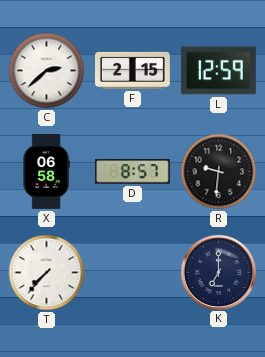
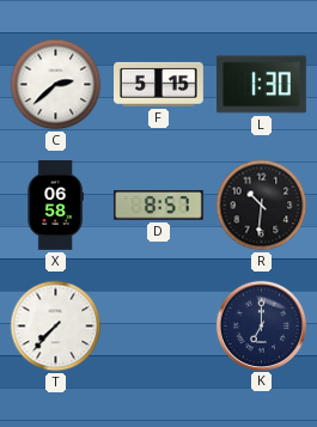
F: 2:15 -> 5:15 (159, 84)
L: 12:59 -> 1:30 (261, 85)
R: 9:31 -> 10:31 (262, 206)
